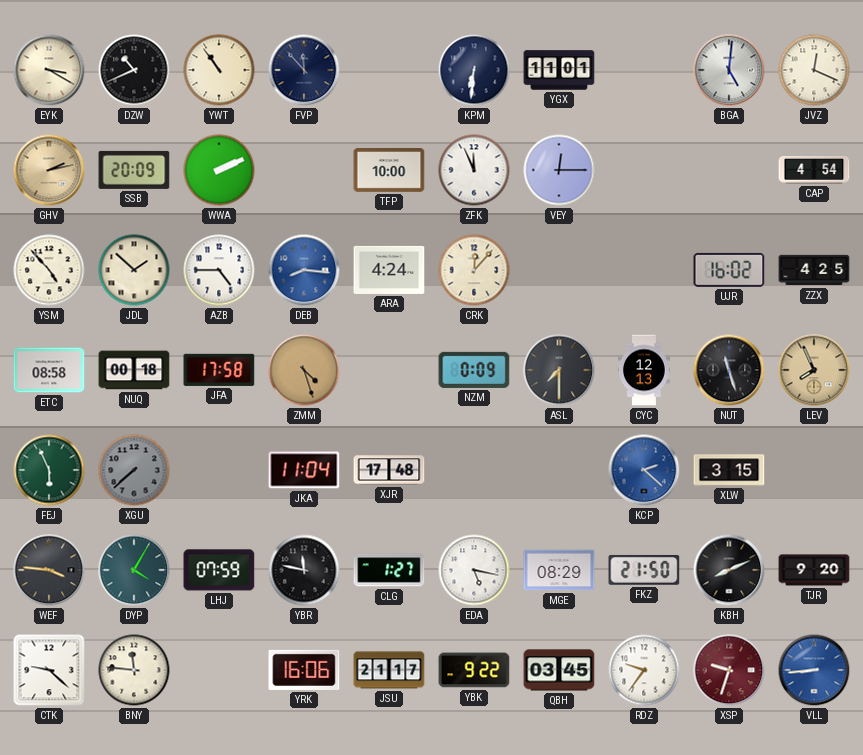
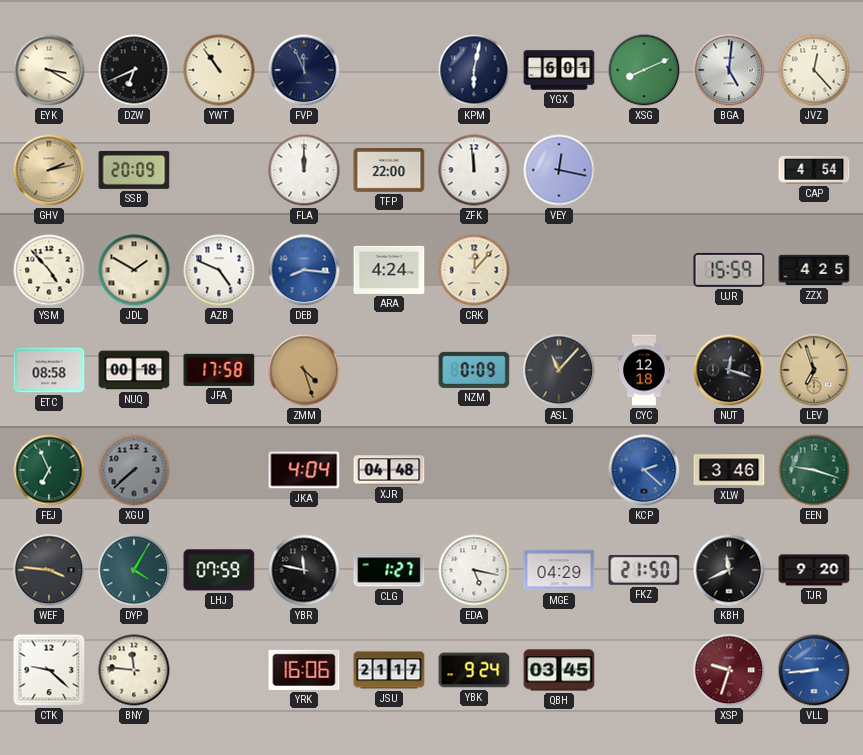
DZW: 10:41 -> 6:41 (134, 70)
FVP: 11:53 -> 11:56 (304, 70)
KPM: 6:31 -> 6:02 (474, 70)
YGX: 11:01 -> 6:01 (559, 70)
XSG: none -> 8:11 (644, 70)
JVZ: 12:19 -> 12:23 (814, 70)
WWA: 2:11 -> none (219, 170)
FLA: none -> 12:00 (304, 170)
TFP: 10:00 -> 22:00 (389, 171)
ZFK: 11:56 -> 11:59 (474, 170)
VEY: 12:15 -> 12:17 (559, 170)
JDL: 1:52 -> 1:50 (134, 270)
AZB: 4:45 -> 4:49 (219, 270)
UJR: 16:02 -> 15:59 (729, 270)
ASL: 7:30 -> 11:07 (559, 370)
CYC: 12:13 -> 12:18 (645, 370)
NUT: 11:27 -> 12:18 (729, 370)
LEV: 7:56 -> 6:57 (814, 370)
FEJ: 5:56 -> 6:56 (49, 470)
JKA: 11:04 -> 4:04 (304, 470)
XJR: 17:48 -> 04:48 (389, 470)
XLW: 3:15 -> 3:46 (729, 470)
EEN: none -> 9:18 (814, 470)
MGE: 08:29 -> 04:29 (559, 570)
KBH: 8:11 -> 11:41 (729, 570)
YBK: 9:22 -> 9:24 (474, 670)
RDZ: 9:36 -> none (644, 670)
